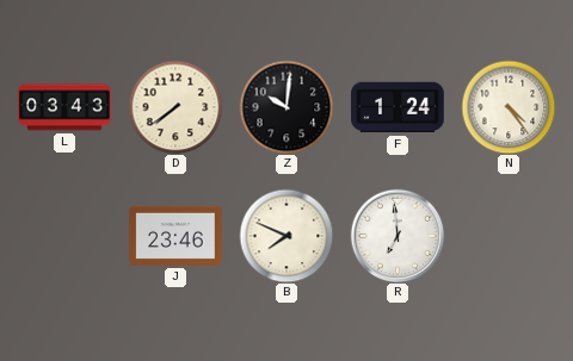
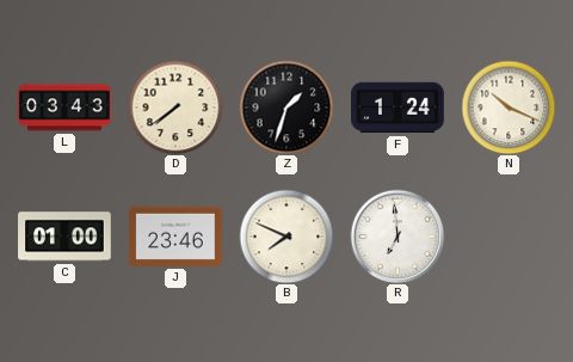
Z: 10:01 -> 1:33 (286, 108)
N: 4:24 -> 10:19 (509, 108)
C: none -> 01:00 (64, 237)
